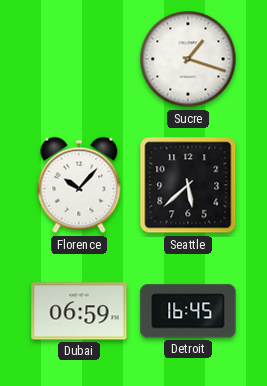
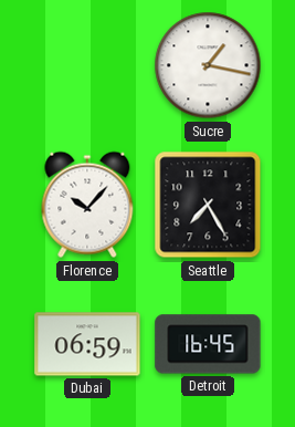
Sucre: 1:18 -> 1:17 (208, 65)
Seattle: 5:38 -> 7:25 (208, 205)
